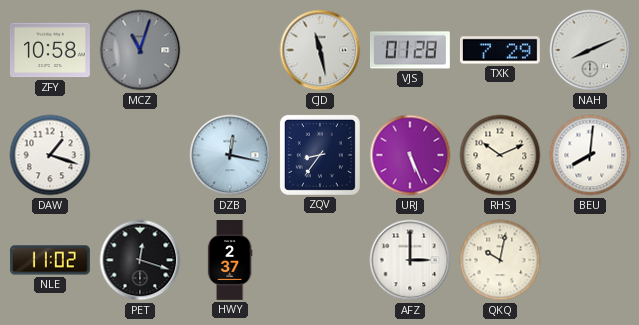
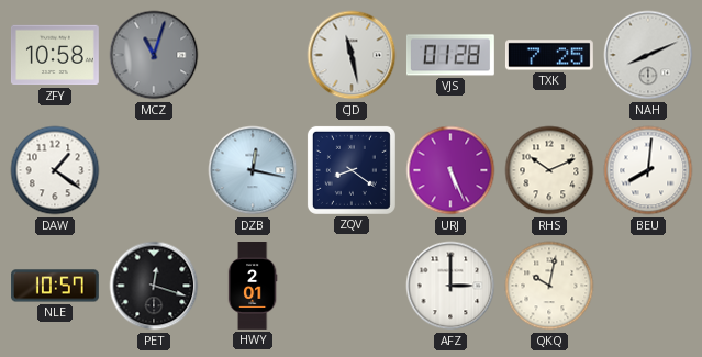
TXK: 7:29 -> 7:25 (549, 55)
DAW: 1:18 -> 1:21 (55, 170)
ZQV: 8:36 -> 8:21 (352, 170)
NLE: 11:02 -> 10:57 (56, 286)
HWY: 2:37 -> 2:01 (253, 287)
